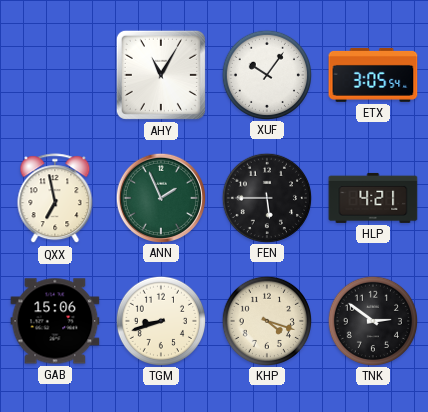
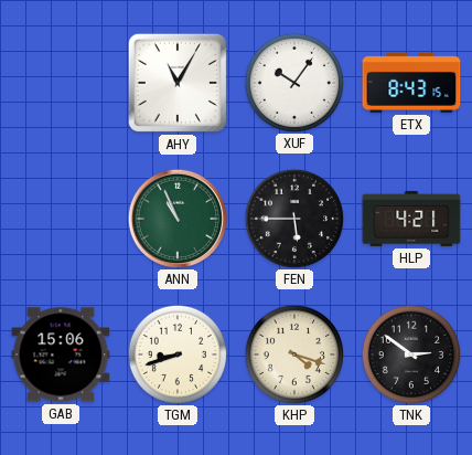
ETX: 3:05 -> 8:43 (411, 83)
QXX: 6:58 -> none (55, 199)
ANN: 1:56 -> 10:56 (176, 218)
